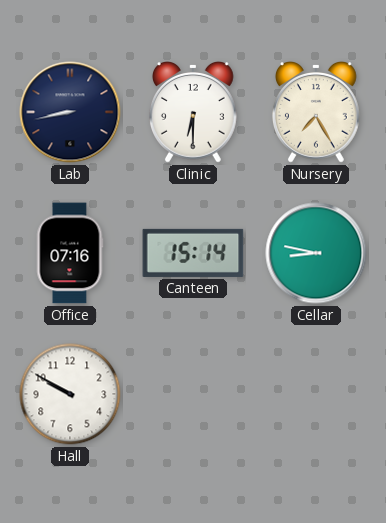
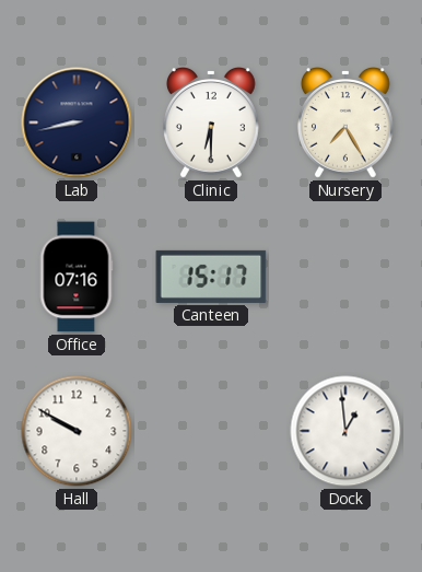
Canteen: 15:14 -> 15:17 (211, 277)
Cellar: 8:47 -> none (316, 253)
Dock: none -> 12:59 (345, 431)
